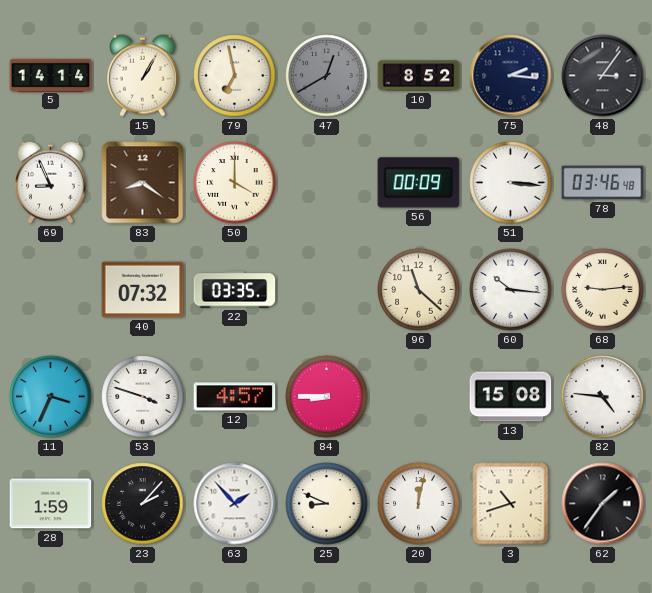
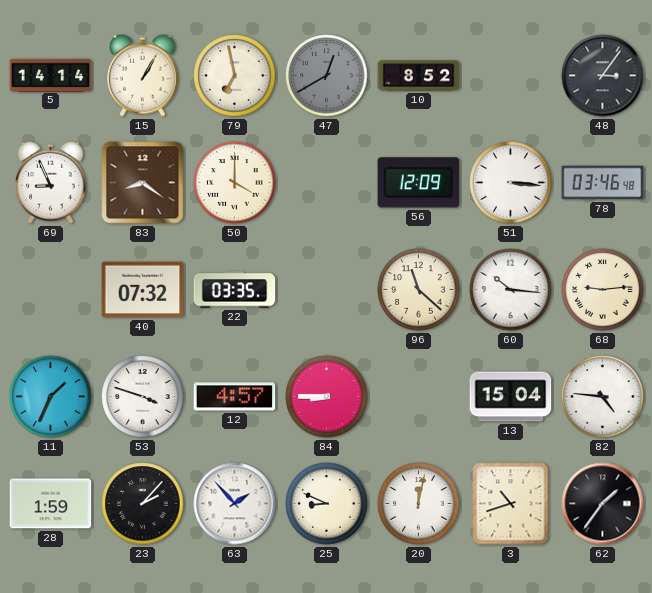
75: 2:16 -> none (511, 76)
56: 00:09 -> 12:09 (419, 183)
11: 3:34 -> 1:34 (51, 397)
13: 15:08 -> 15:04 (511, 397)
